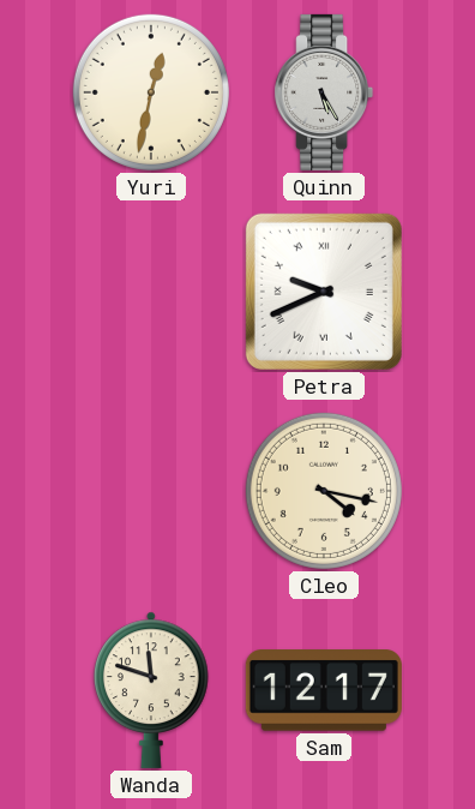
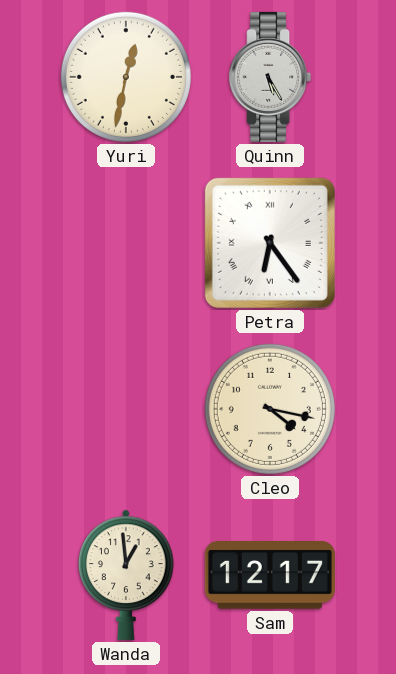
Petra: 9:41 -> 6:24 (270, 243)
Wanda: 11:48 -> 12:59 (126, 575)
